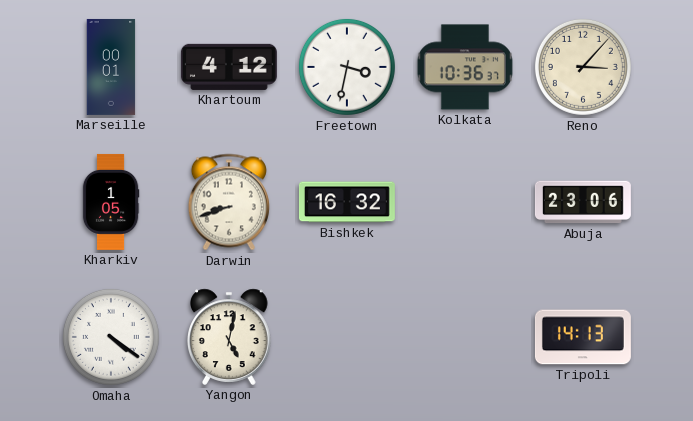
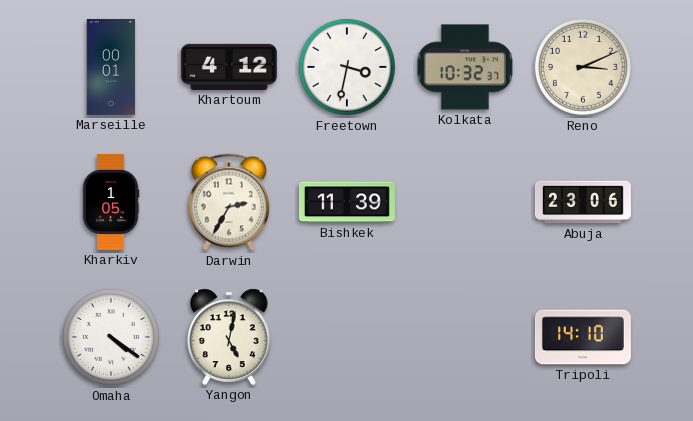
Kolkata: 10:36 -> 10:32 (465, 67)
Reno: 3:07 -> 3:11 (583, 67)
Darwin: 8:42 -> 2:35 (229, 202)
Bishkek: 16:32 -> 11:39 (347, 202)
Tripoli: 14:13 -> 14:10 (583, 337)
